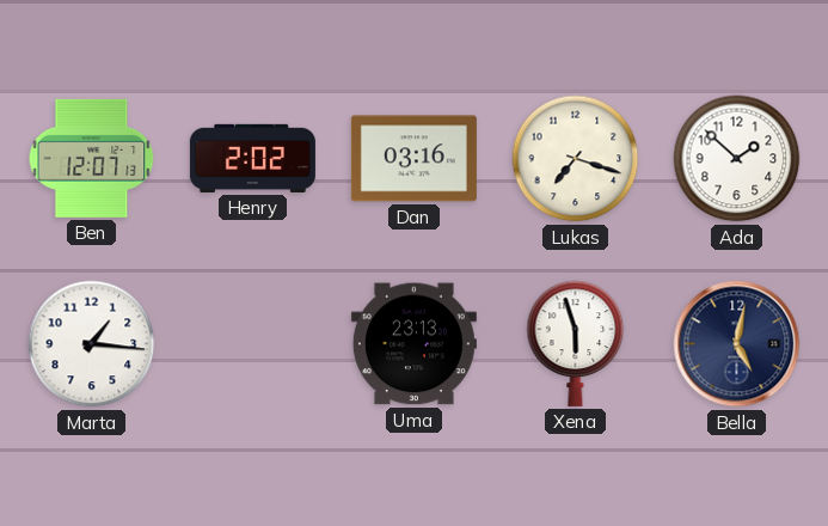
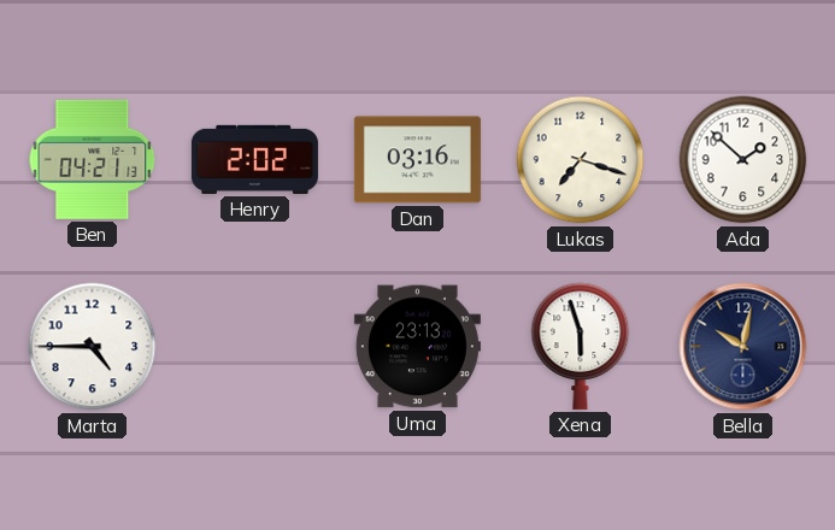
Ben: 12:07 -> 04:21 (93, 159)
Marta: 1:16 -> 4:45 (93, 347)
Bella: 5:02 -> 10:02 (743, 347)
